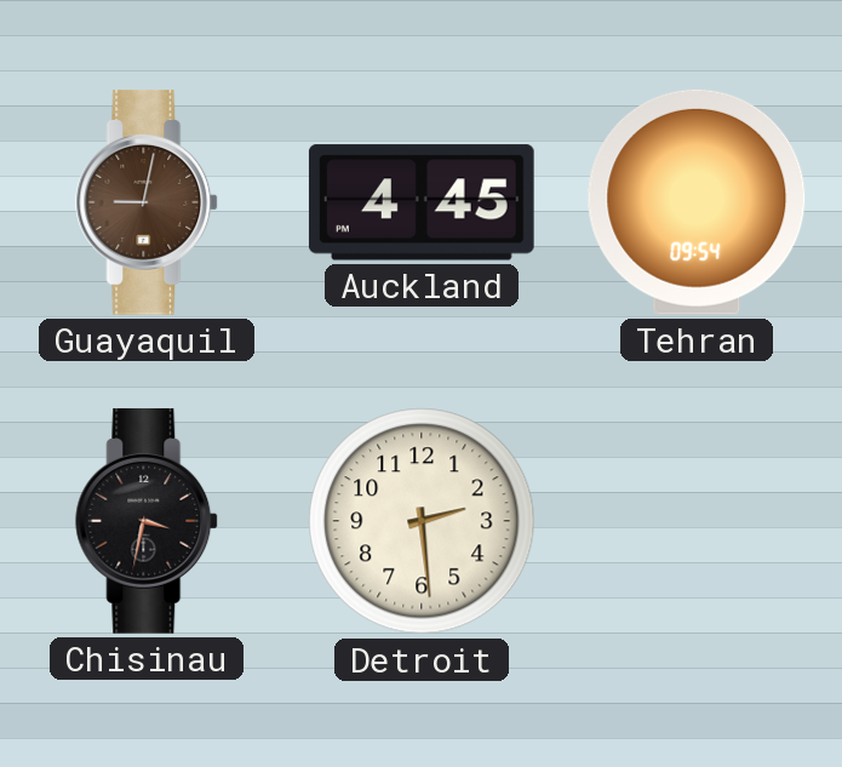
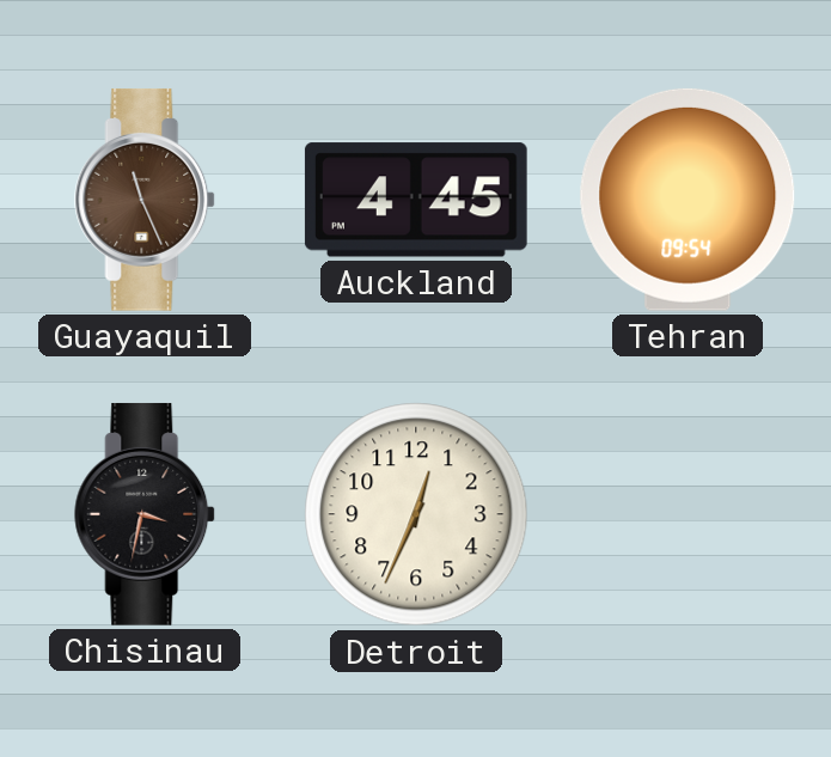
Guayaquil: 9:02 -> 11:26 (146, 200)
Detroit: 2:29 -> 12:34 (416, 514)
